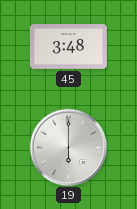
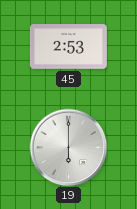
45: 3:48 -> 2:53 (68, 47)
